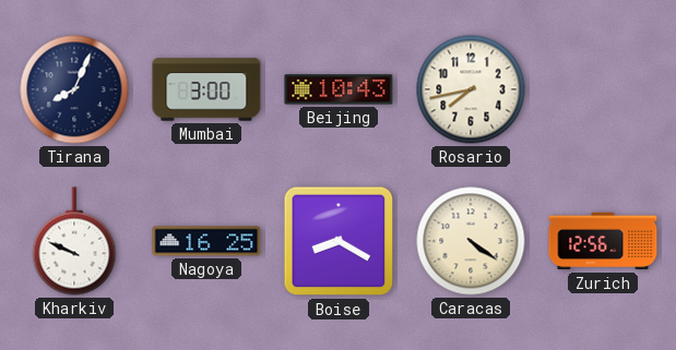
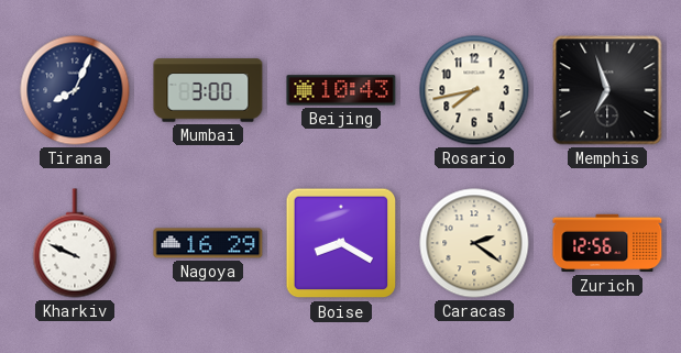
Memphis: none -> 6:57 (607, 90)
Nagoya: 16:25 -> 16:29 (208, 243)
Caracas: 4:21 -> 2:21 (474, 243)
